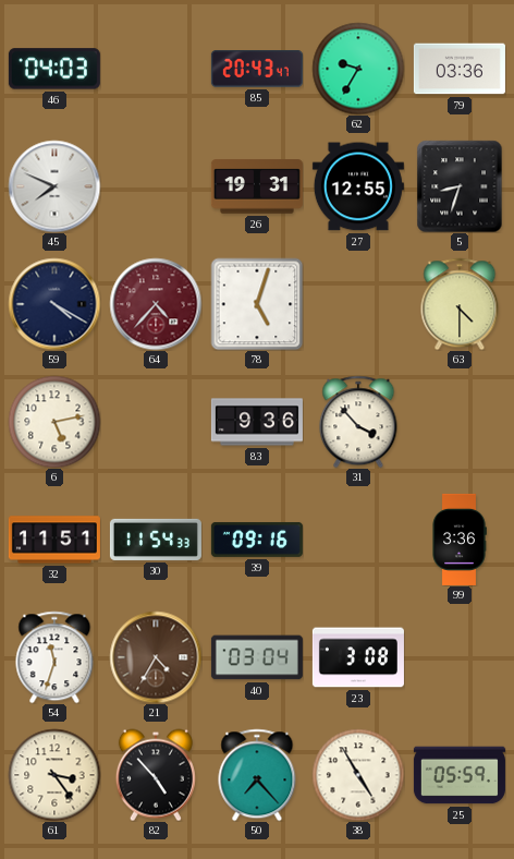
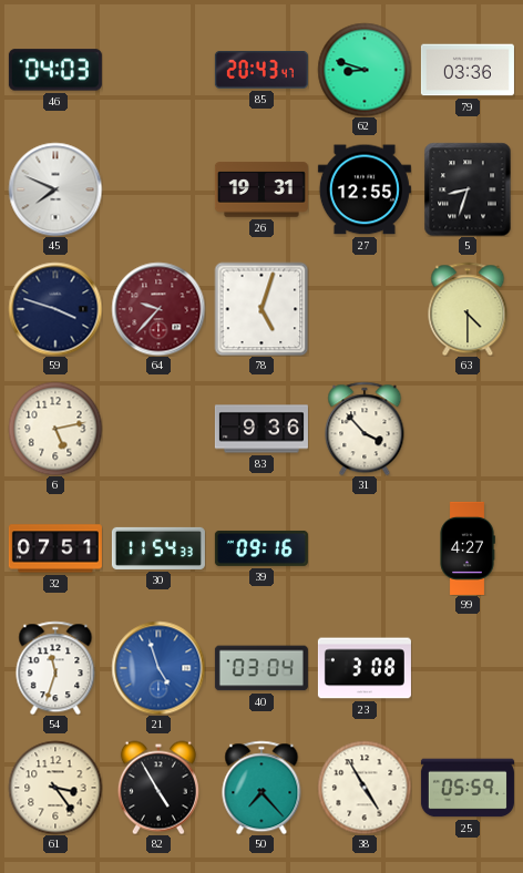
62: 9:35 -> 8:48 (365, 70)
59: 4:20 -> 3:48 (55, 309)
64: 4:37 -> 9:37 (158, 309)
32: 11:51 -> 07:51 (55, 548)
99: 3:36 -> 4:27 (468, 548)
21: 4:35 -> 4:57 (158, 668)
21 dial: brown -> blue (158, 668)
82: 4:53 -> 4:55 (158, 788)
